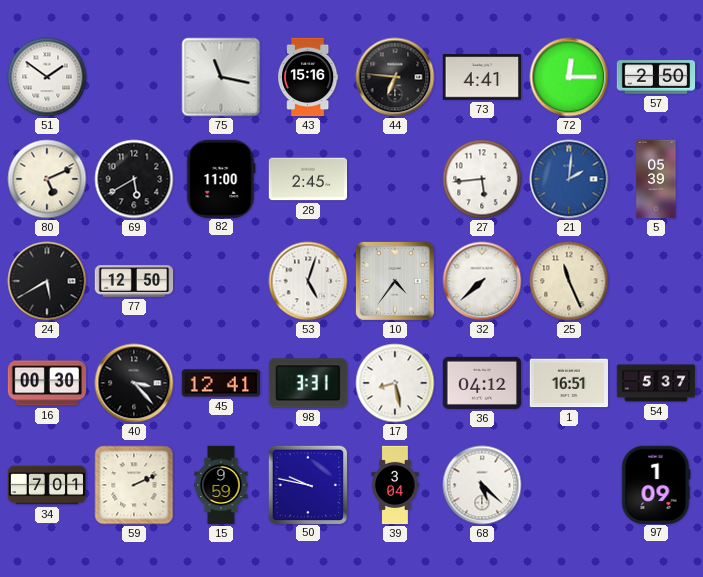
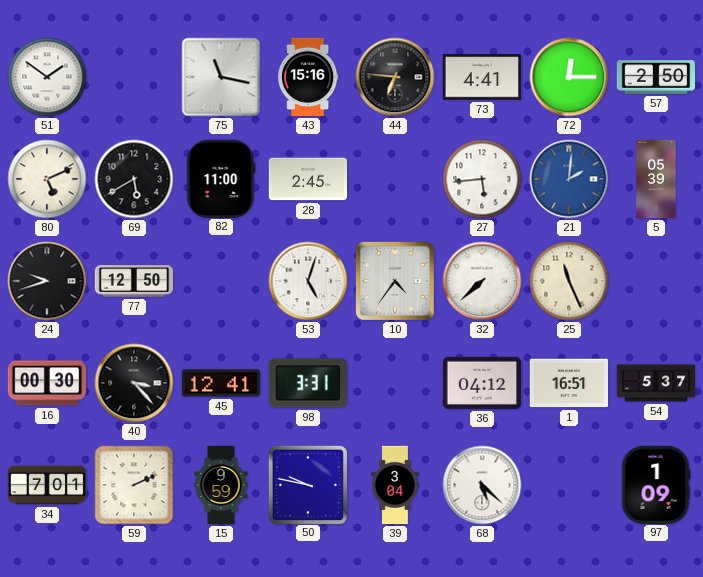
24: 5:40 -> 9:42 (47, 281)
17: 8:28 -> none (395, 383)
